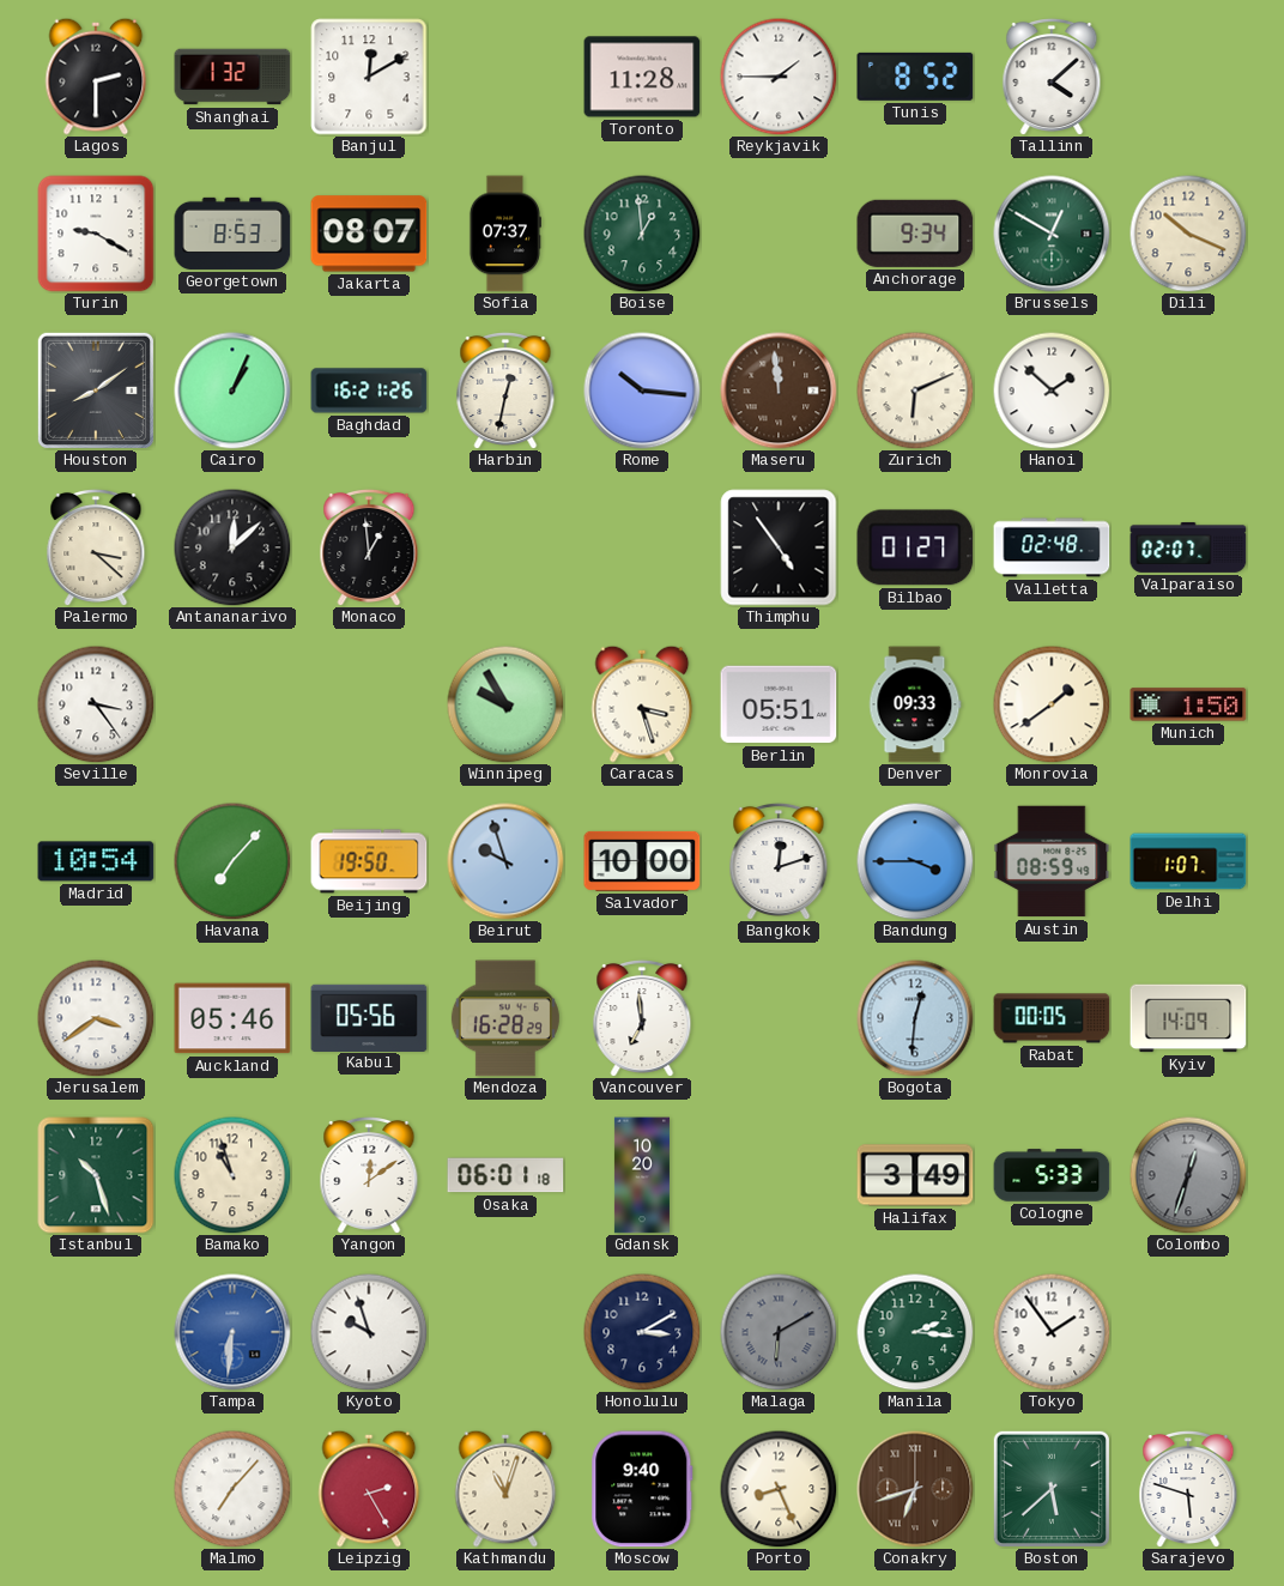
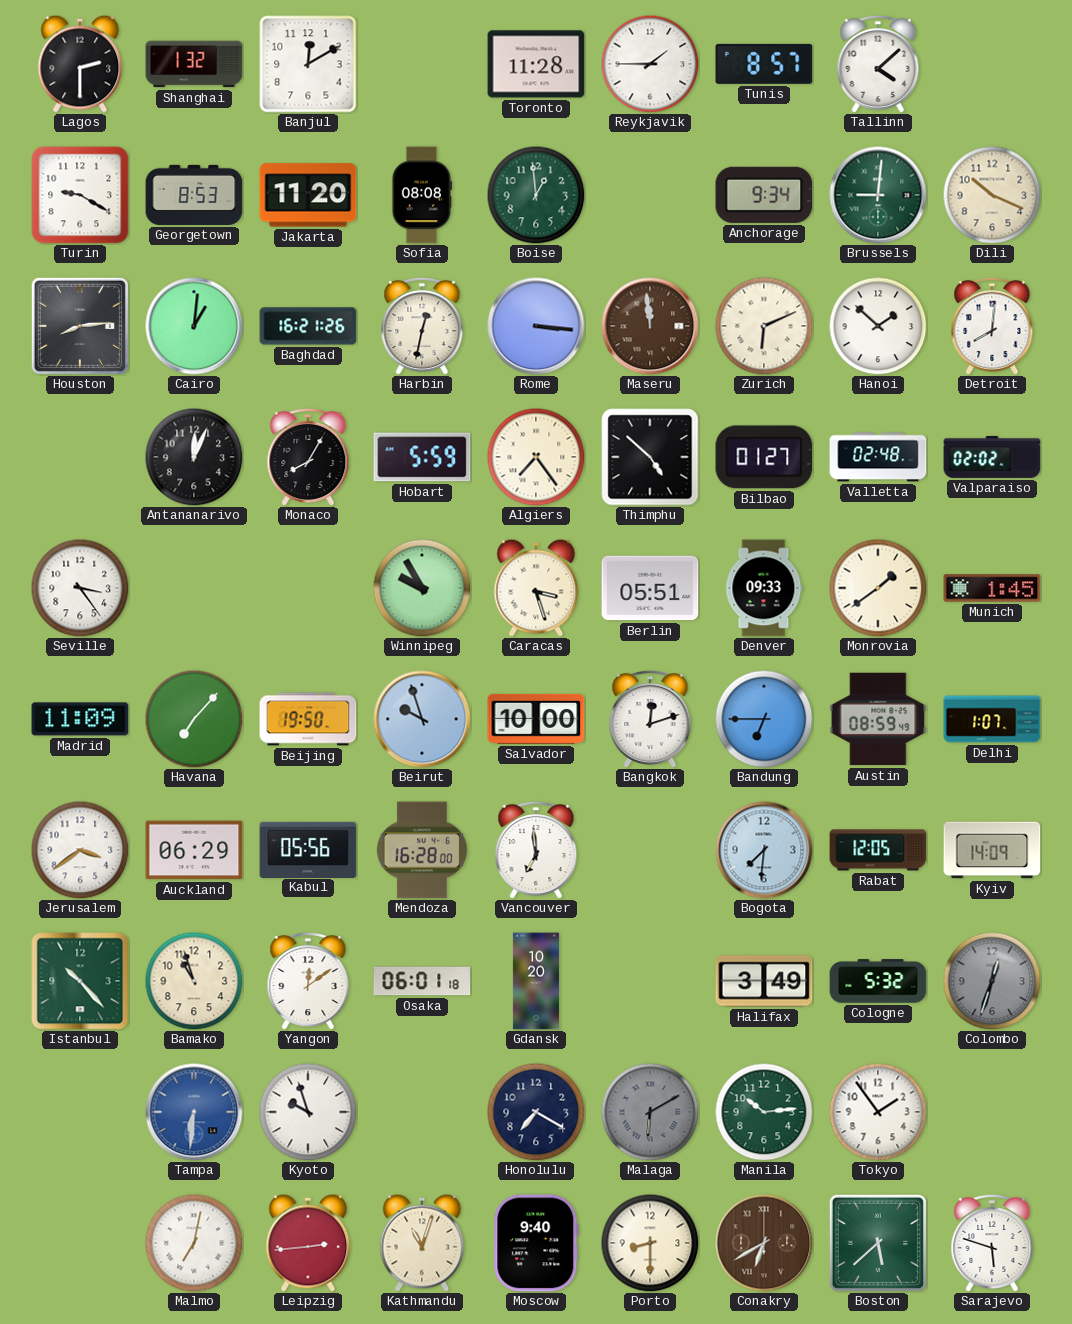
Tunis: 8:52 -> 8:57 (764, 64)
Jakarta: 08:07 -> 11:20 (308, 195)
Sofia: 07:37 -> 08:08 (421, 195)
Brussels: 12:50 -> 9:01 (878, 195)
Houston: 8:09 -> 8:14 (80, 326)
Cairo: 1:04 -> 1:01 (194, 326)
Rome: 10:16 -> 3:16 (536, 326)
Detroit: none -> 8:01 (992, 325)
Palermo: 3:22 -> none (96, 546)
Antananarivo: 12:08 -> 12:04 (194, 457)
Monaco: 12:59 -> 8:05 (308, 456)
Hobart: none -> 5:59 (422, 457)
Algiers: none -> 7:24 (536, 457)
Thimphu: 4:54 -> 4:52 (650, 457)
Valparaiso: 02:07 -> 02:02 (992, 457)
Munich: 1:50 -> 1:45 (992, 588)
Madrid: 10:54 -> 11:09 (80, 719)
Bandung: 3:45 -> 6:45 (764, 719)
Auckland: 05:46 -> 06:29 (194, 850)
Mendoza: 16:28:29 -> 16:28:00 (422, 850)
Bogota: 12:31 -> 7:31 (764, 850)
Rabat: 00:05 -> 12:05 (878, 850)
Istanbul: 10:27 -> 10:23 (80, 981)
Cologne: 5:33 -> 5:32 (878, 981)
Honolulu: 3:10 -> 7:20 (536, 1112)
Manila: 2:16 -> 10:14 (764, 1112)
Malmo: 7:07 -> 7:02 (194, 1243)
Leipzig: 2:25 -> 2:44 (308, 1243)
Porto: 8:26 -> 8:30 (650, 1243)
Conakry: 6:42 -> 6:40 (764, 1243)
